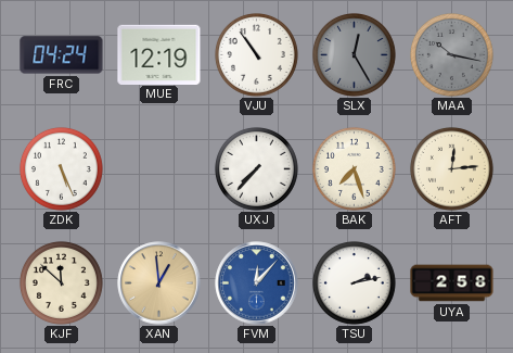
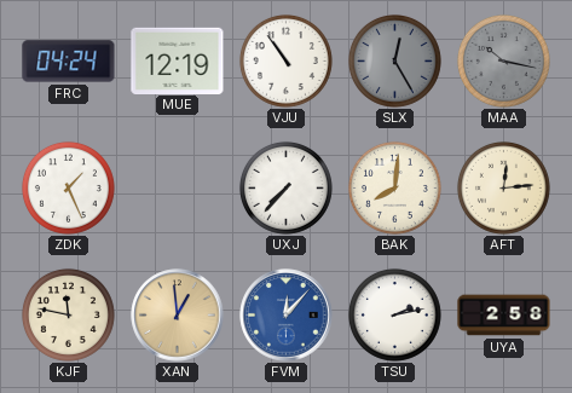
ZDK: 5:26 -> 1:26 (68, 187)
BAK: 7:27 -> 8:01 (394, 187)
KJF: 11:52 -> 11:47 (68, 314)
